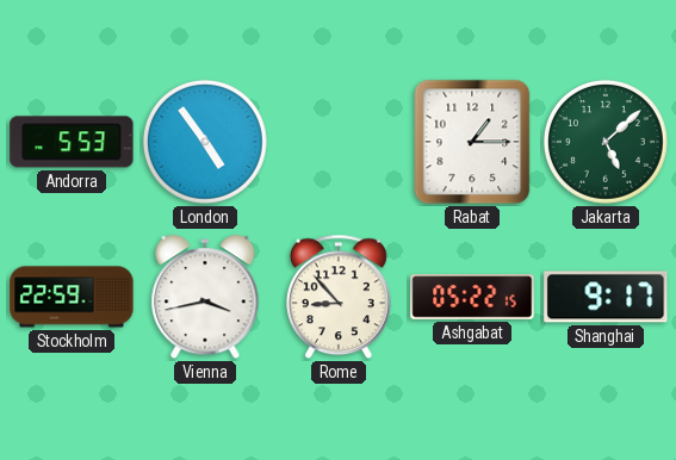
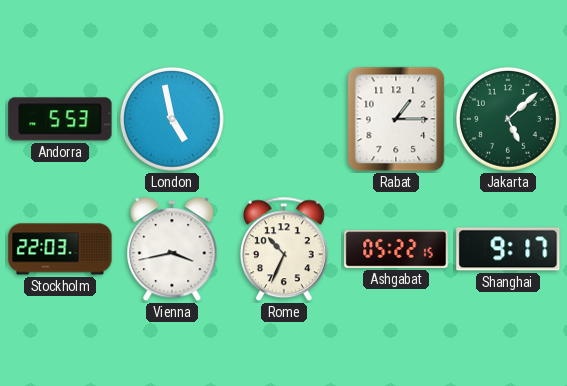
London: 4:54 -> 4:58 (172, 119)
Stockholm: 22:59 -> 22:03 (60, 249)
Rome: 8:53 -> 10:34 (284, 249)
